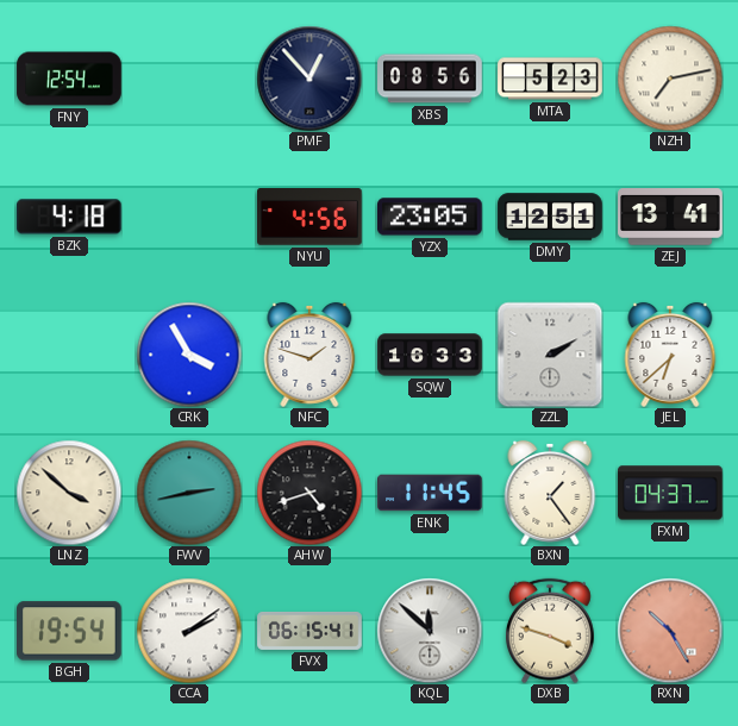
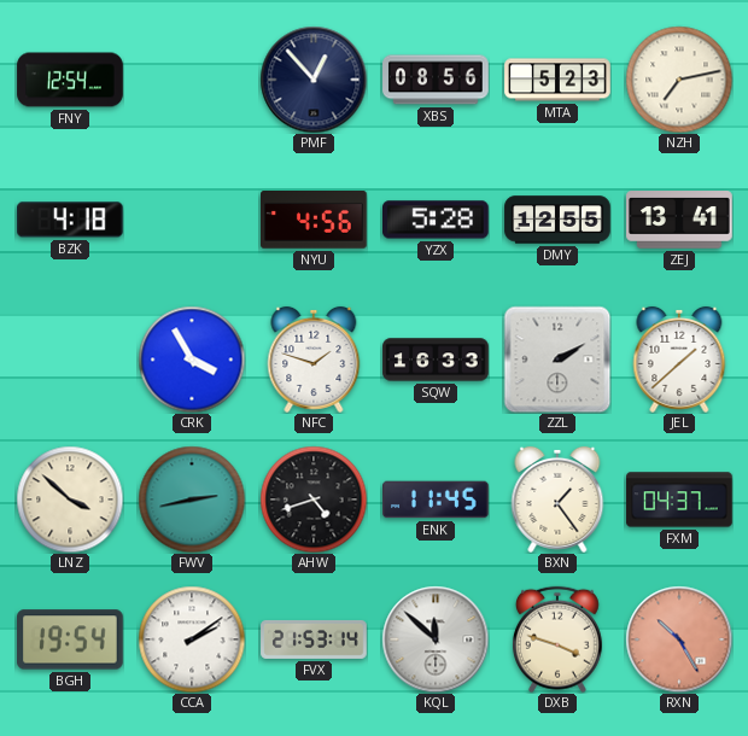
YZX: 23:05 -> 5:28 (437, 220)
DMY: 12:51 -> 12:55 (557, 220)
JEL: 6:38 -> 1:38 (679, 360)
FVX: 06:15 -> 21:53 (314, 639)
